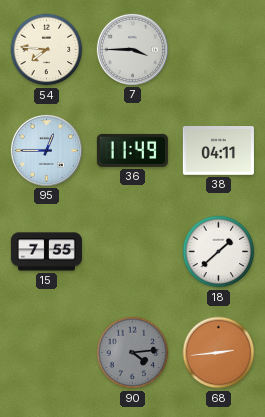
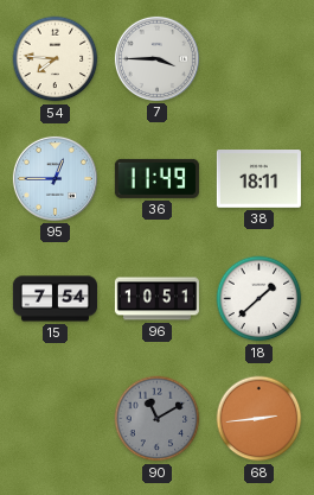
38: 04:11 -> 18:11 (258, 179)
15: 7:55 -> 7:54 (55, 299)
96: none -> 10:51 (156, 299)
90: 4:14 -> 11:10 (158, 419)
